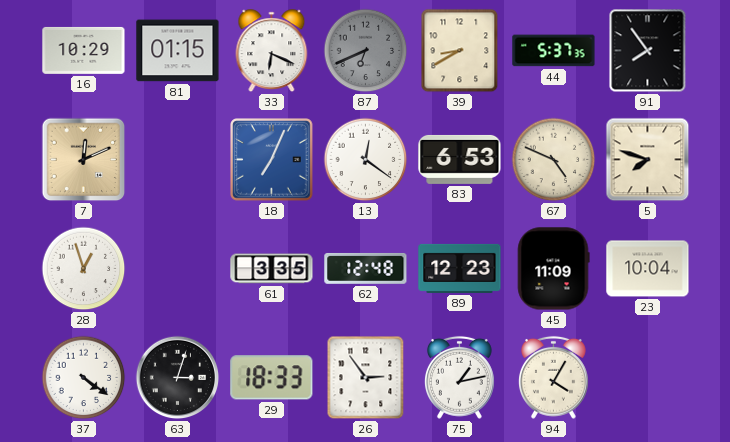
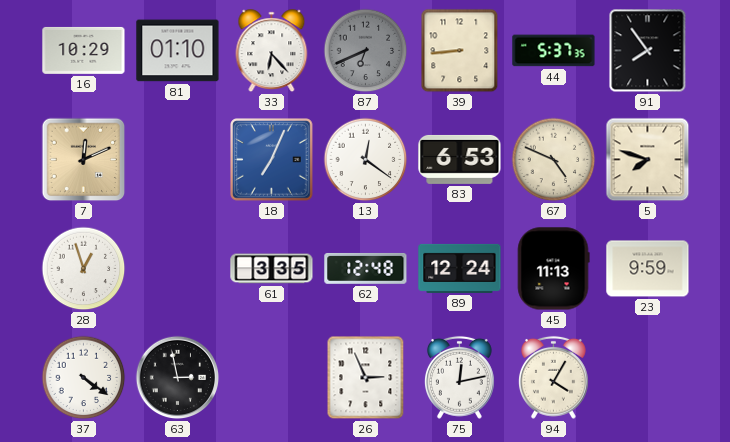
81: 01:15 -> 01:10 (178, 51)
33: 6:19 -> 6:23 (272, 51)
39: 8:40 -> 8:44 (460, 51)
89: 12:23 -> 12:24 (460, 268)
45: 11:09 -> 11:13 (553, 269)
23: 10:04 -> 9:59 (648, 269)
63: 3:03 -> 2:58 (178, 378)
29: 18:33 -> none (272, 378)
26: 2:54 -> 2:56 (366, 378)
75: 1:13 -> 12:13 (459, 377)
